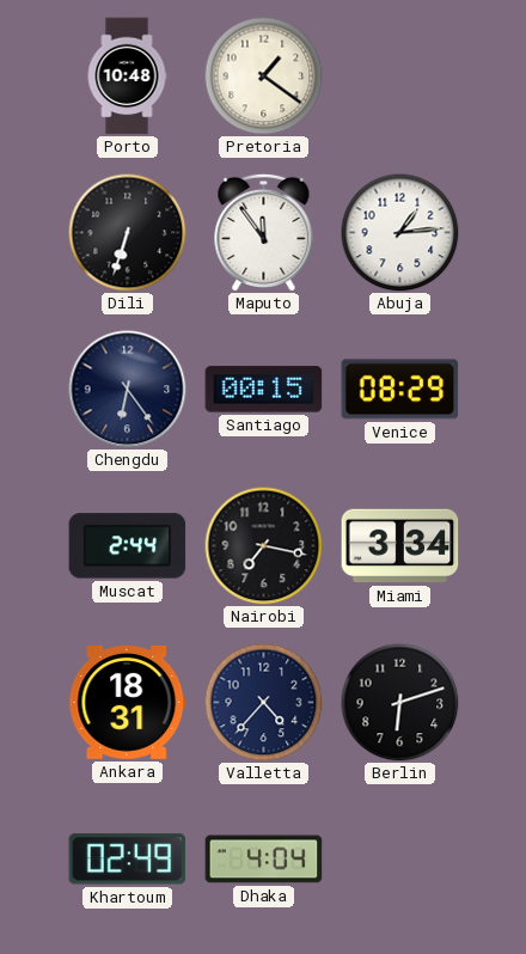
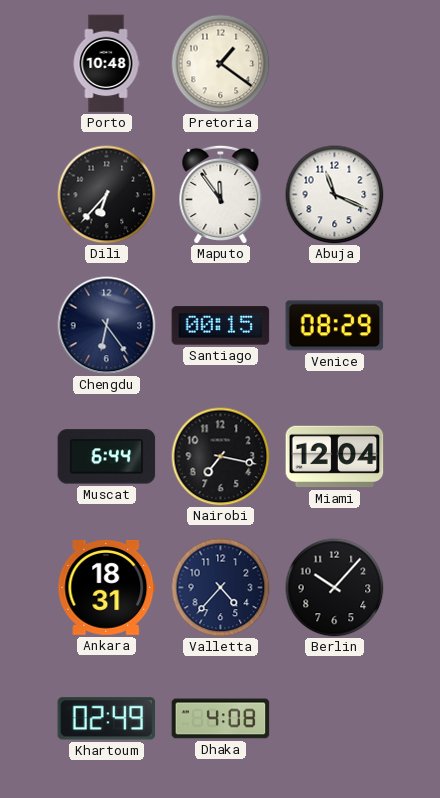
Dili: 6:33 -> 6:37 (107, 195)
Abuja: 1:14 -> 11:19 (335, 195)
Muscat: 2:44 -> 6:44 (107, 457)
Miami: 3:34 -> 12:04 (335, 457)
Berlin: 6:12 -> 10:07 (335, 588)
Dhaka: 4:04 -> 4:08 (221, 719)
